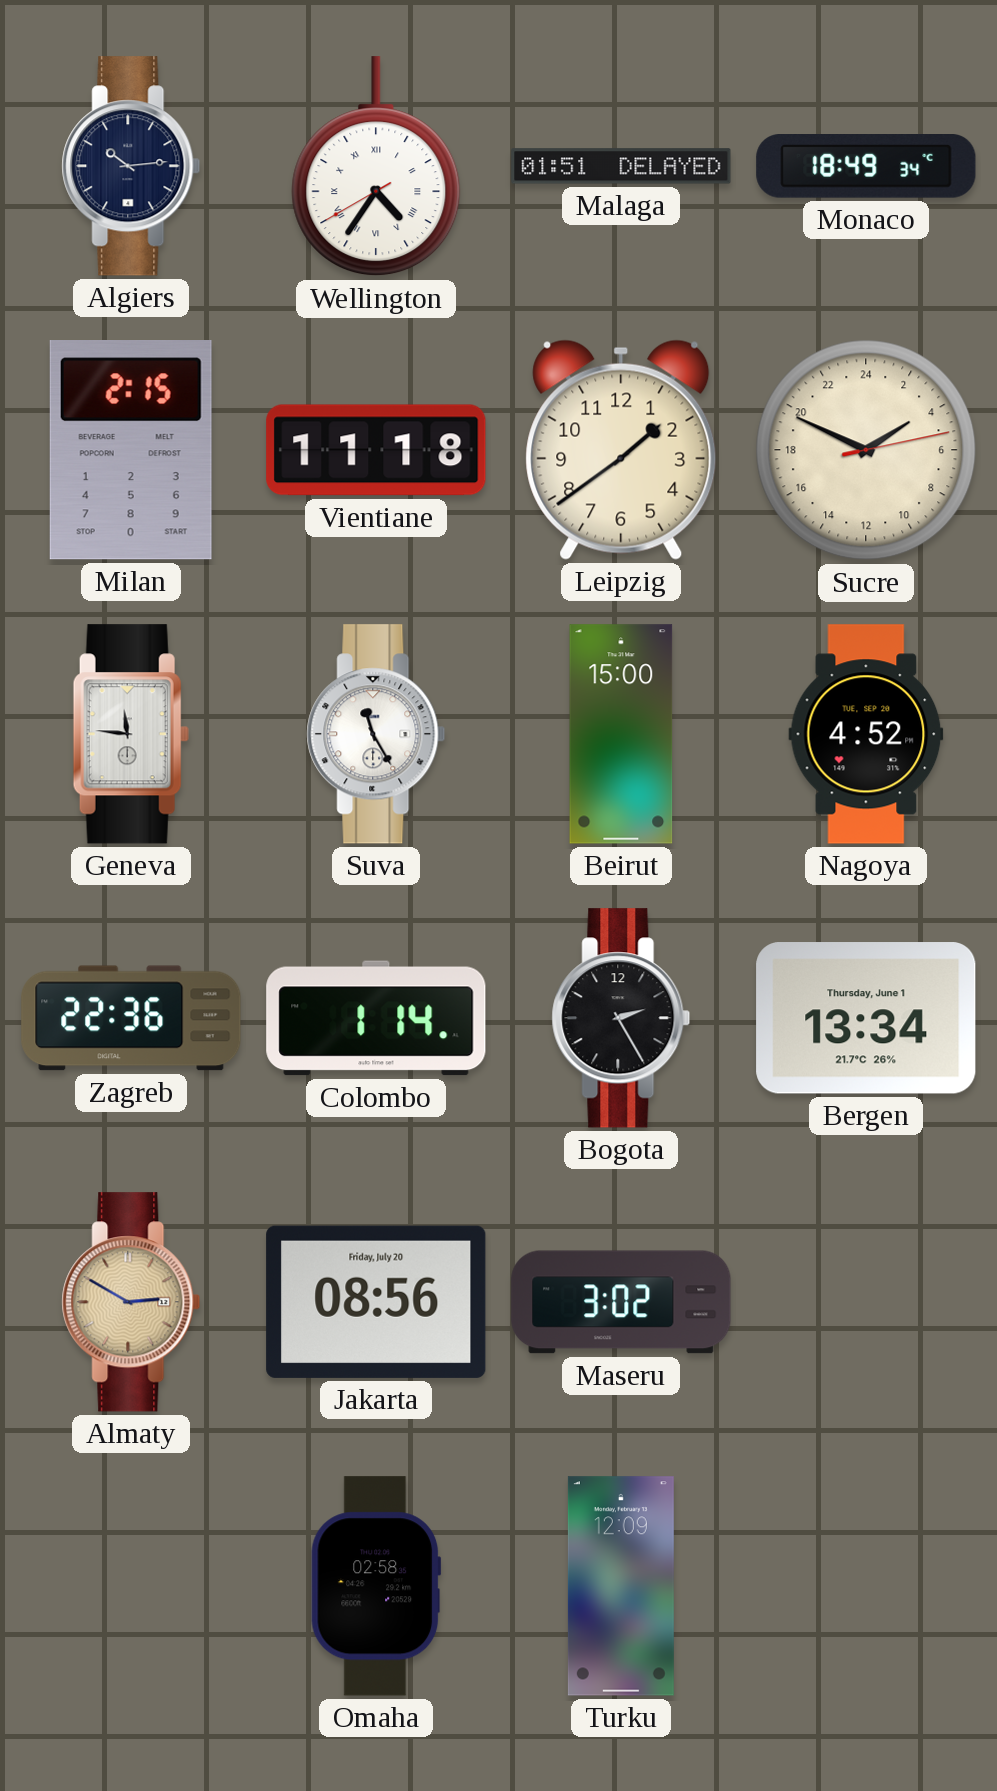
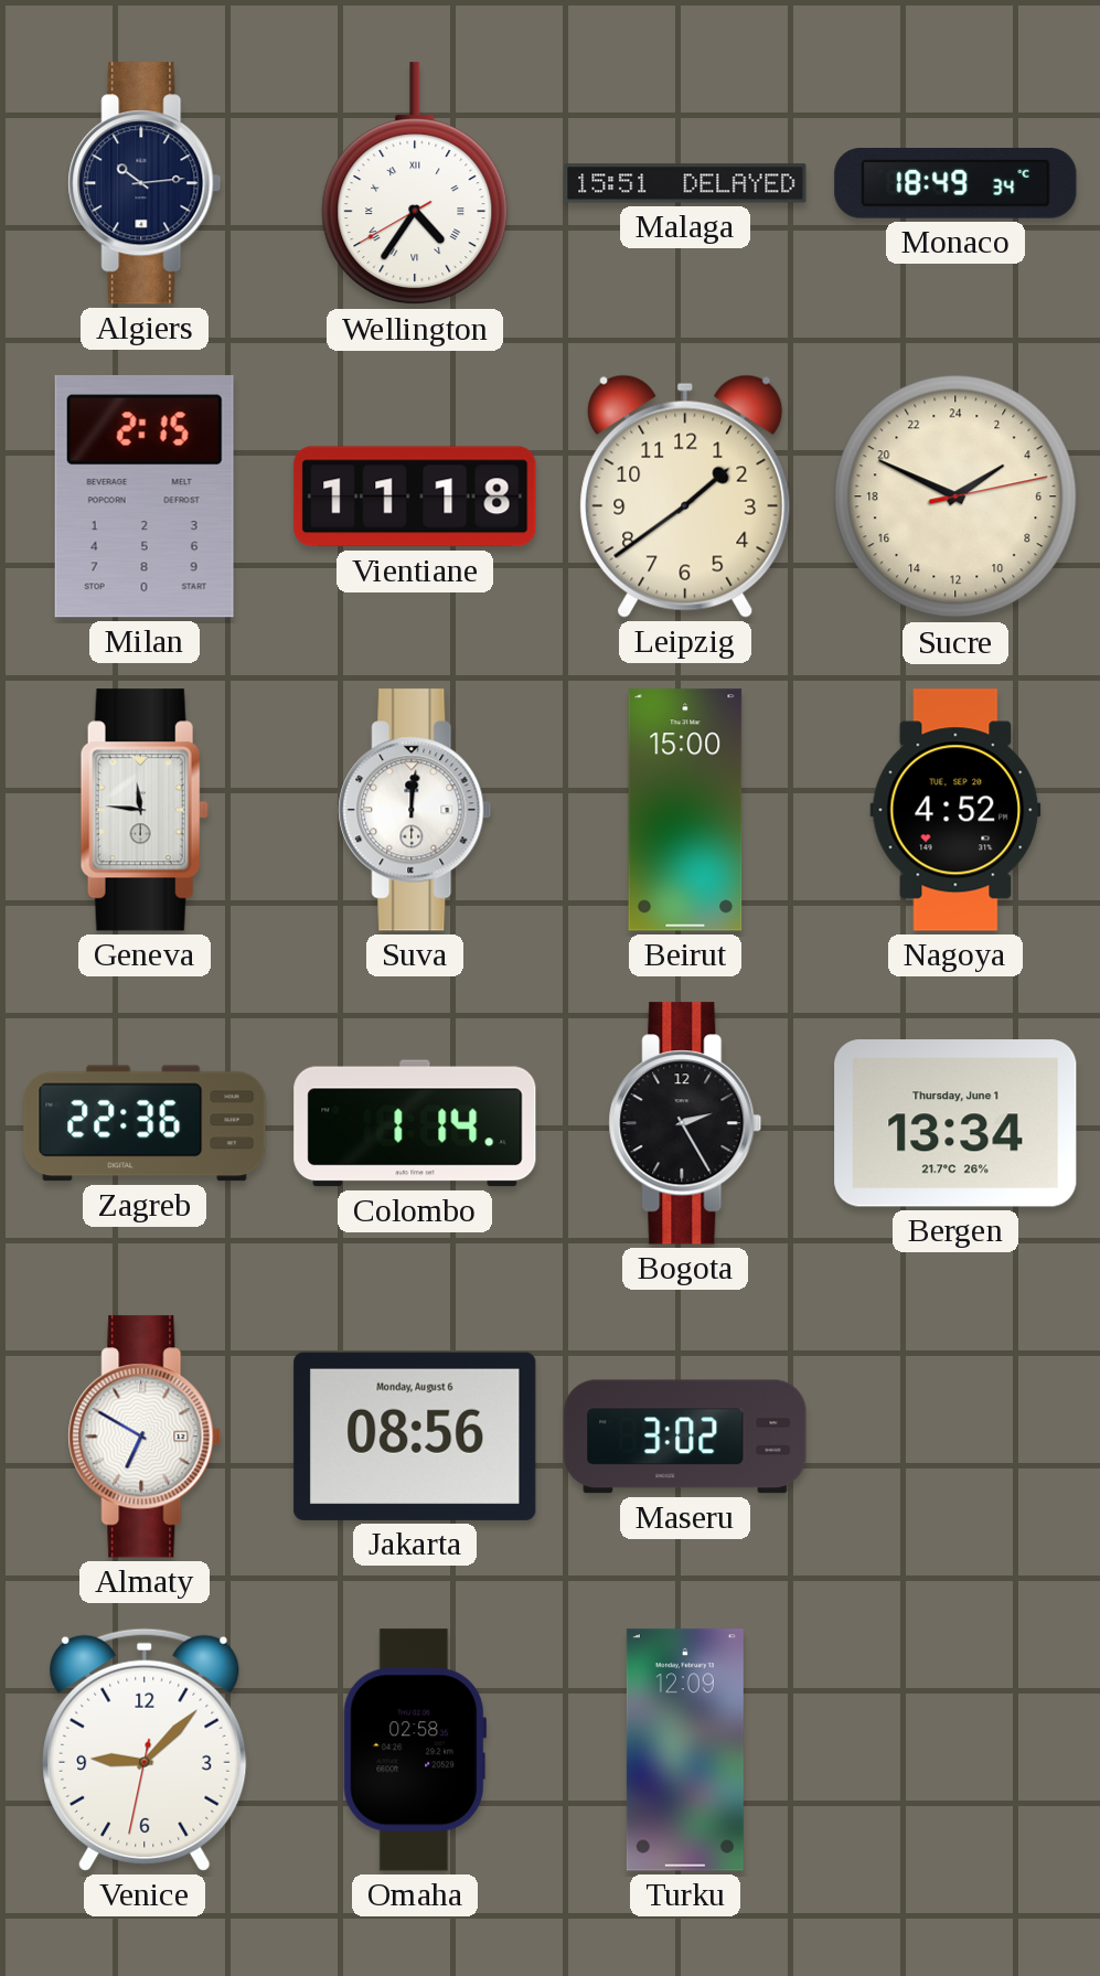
Malaga: 01:51 -> 15:51 (685, 183)
Suva: 11:25 -> 12:01 (415, 810)
Almaty: 2:50 -> 6:50 (145, 1436)
Almaty dial: champagne -> white (145, 1436)
Jakarta date: Friday, July 20 -> Monday, August 6 (415, 1436)
Venice: none -> 9:07 (145, 1750)
